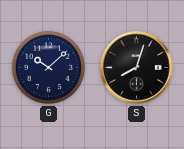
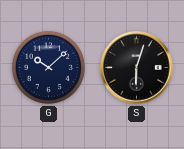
S: 8:03 -> 6:03 (137, 68)
